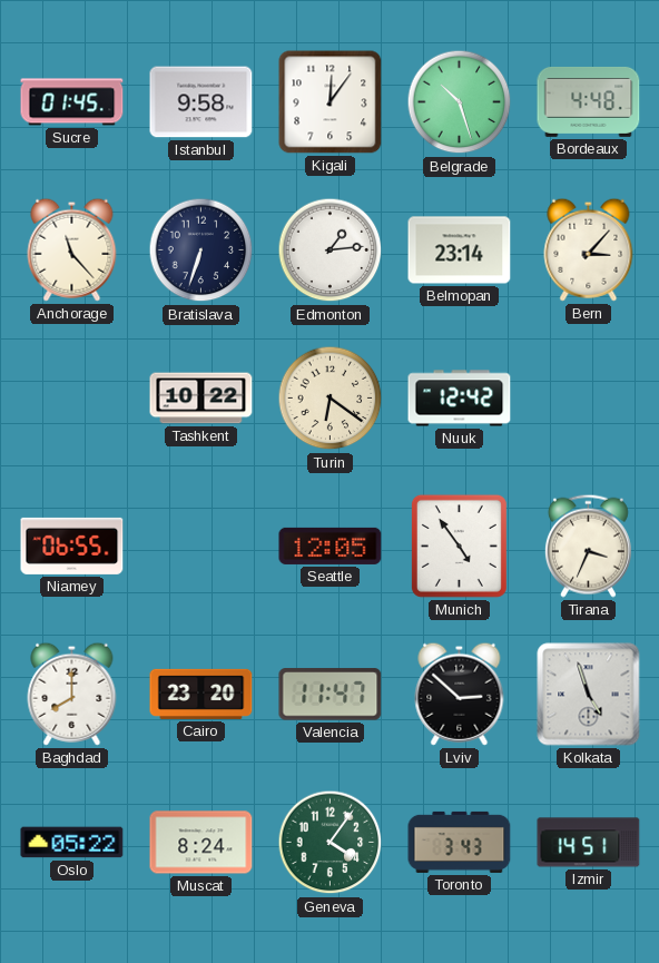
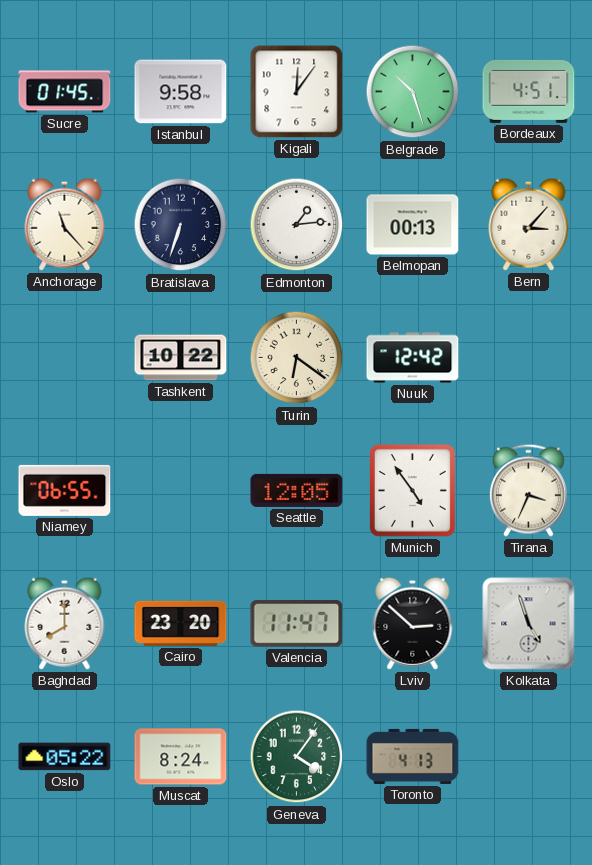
Bordeaux: 4:48 -> 4:51 (529, 91)
Belmopan: 23:14 -> 00:13 (413, 225)
Toronto: 3:43 -> 4:13 (413, 756)
Izmir: 14:51 -> none (589, 843)
